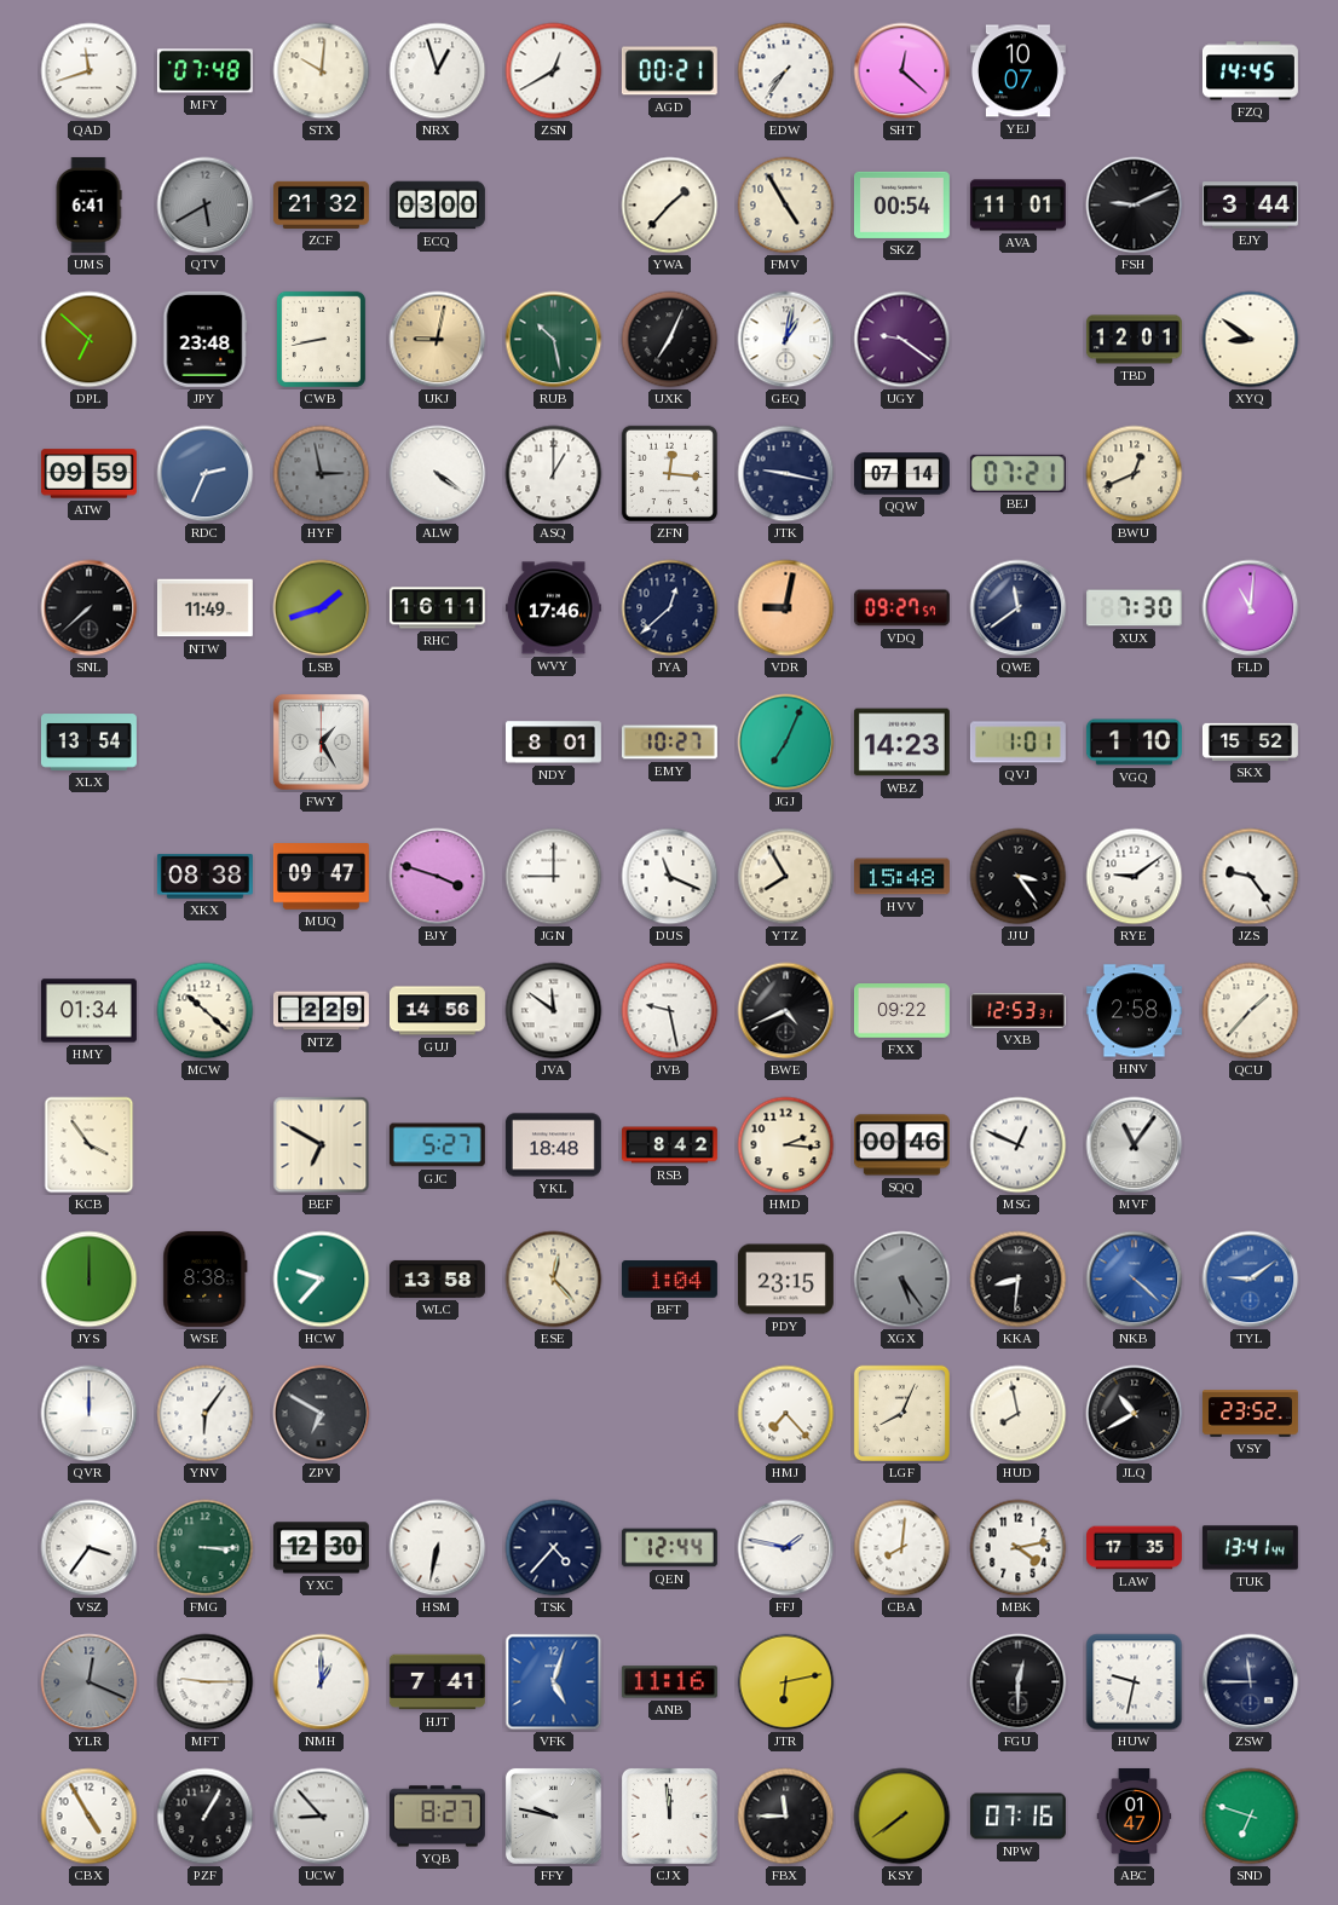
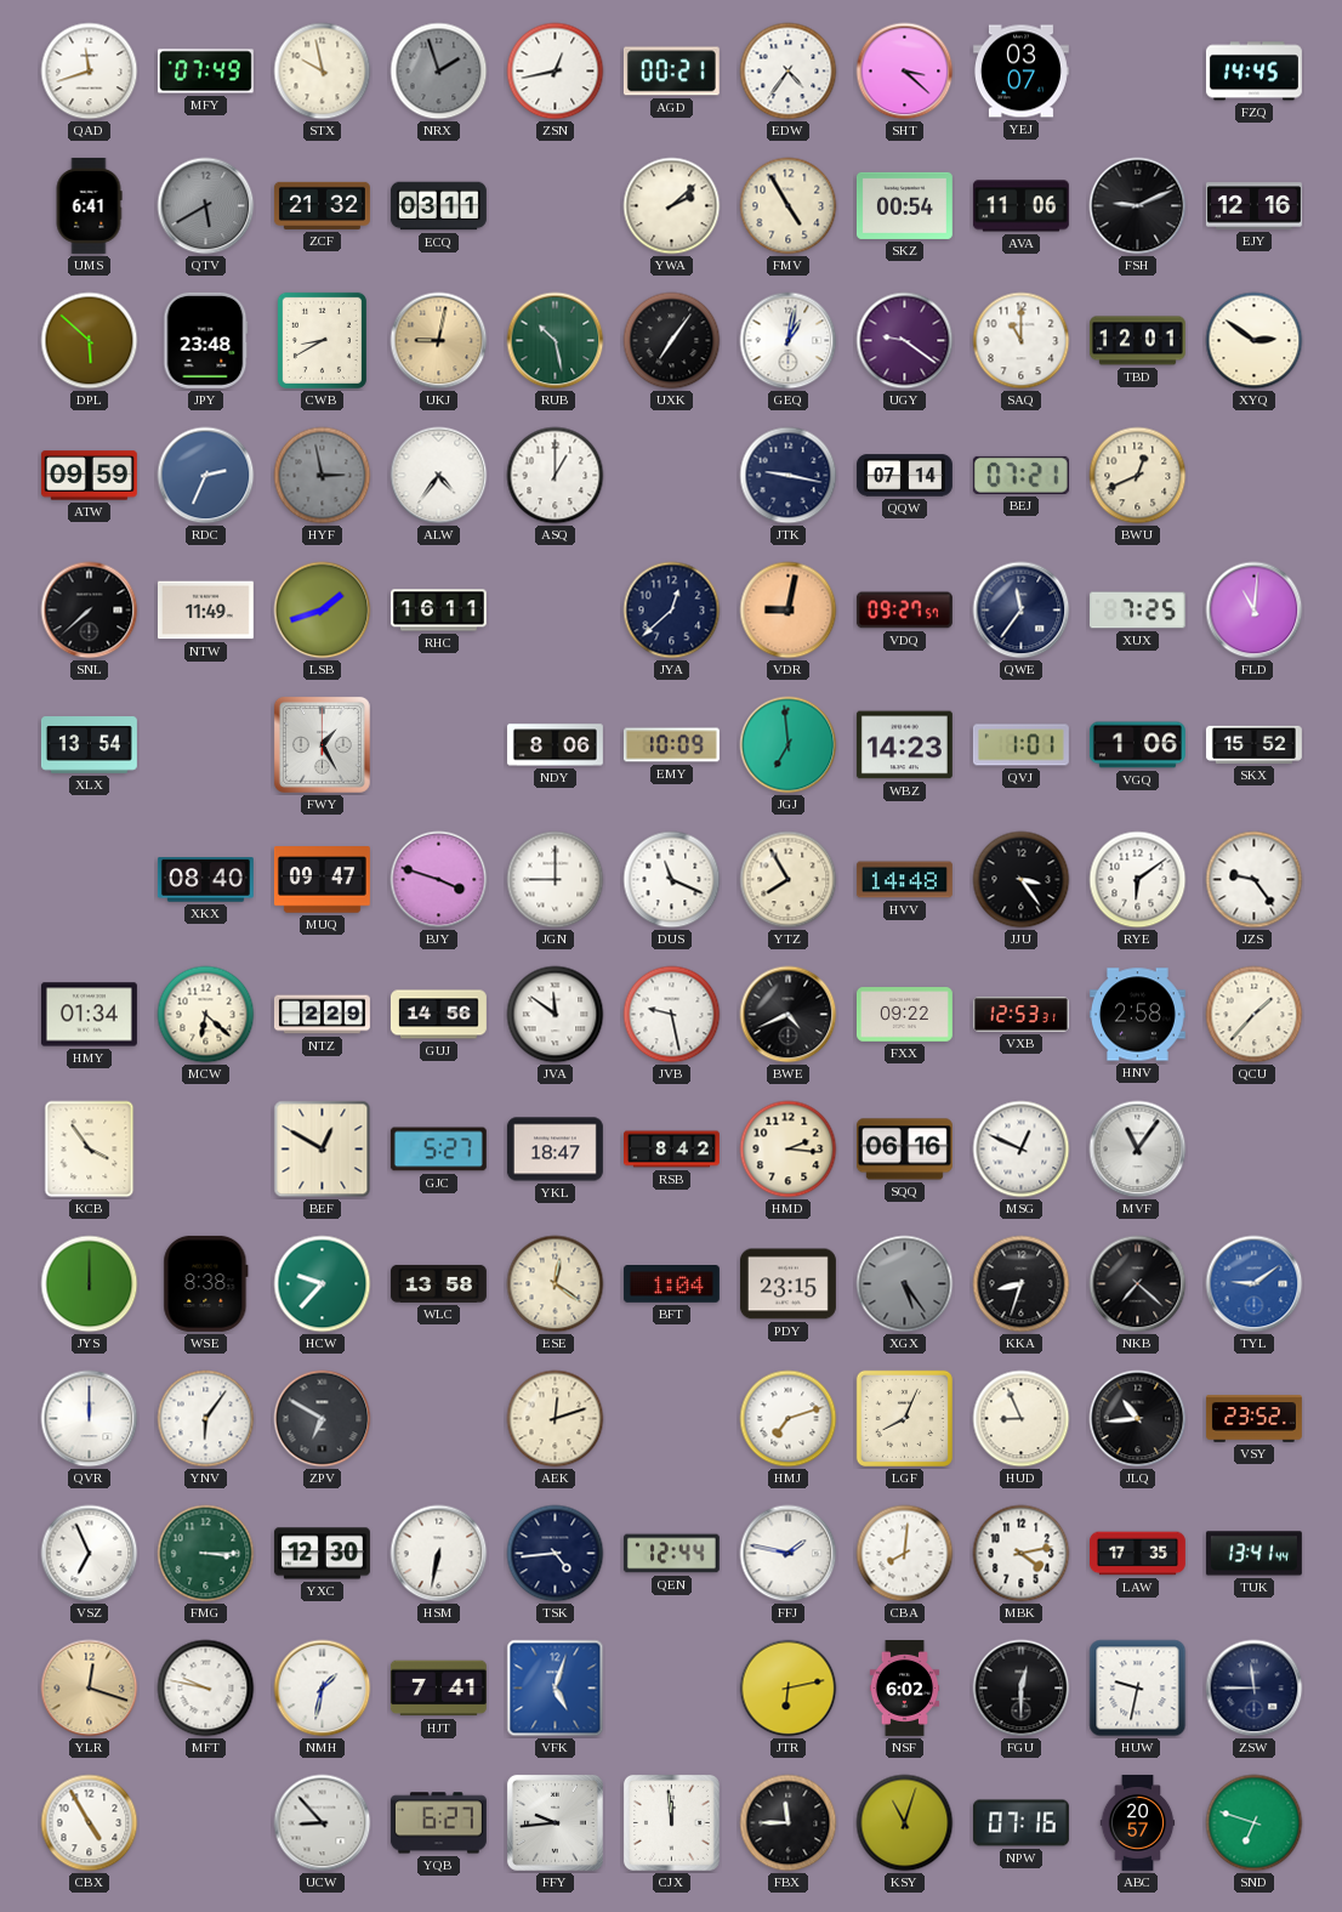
MFY: 07:48 -> 07:49 (205, 72)
STX: 10:01 -> 9:58 (323, 72)
NRX: 12:57 -> 1:57 (439, 72)
NRX dial: white -> grey (439, 72)
ZSN: 12:40 -> 12:43 (556, 72)
EDW: 7:36 -> 4:36 (789, 72)
SHT: 12:22 -> 3:22 (905, 72)
YEJ: 10:07 -> 03:07 (1020, 72)
ECQ: 03:00 -> 03:11 (439, 206)
YWA: 1:37 -> 2:08 (672, 206)
AVA: 11:01 -> 11:06 (1020, 206)
EJY: 3:44 -> 12:16 (1253, 206)
DPL: 6:52 -> 5:52 (90, 341)
CWB: 8:43 -> 8:40 (322, 340)
UXK: 7:04 -> 7:06 (672, 341)
SAQ: none -> 11:00 (1022, 341)
XYQ: 8:51 -> 2:51 (1255, 341)
ALW: 4:21 -> 4:36 (439, 476)
ZFN: 12:16 -> none (669, 473)
WVY: 17:46 -> none (553, 608)
QWE: 11:39 -> 11:36 (1022, 611)
XUX: 7:30 -> 7:25 (1137, 611)
NDY: 8:01 -> 8:06 (555, 745)
EMY: 10:27 -> 10:09 (671, 745)
JGJ: 7:04 -> 6:59 (789, 745)
VGQ: 1:10 -> 1:06 (1137, 745)
XKX: 08:38 -> 08:40 (205, 880)
HVV: 15:48 -> 14:48 (904, 880)
RYE: 9:09 -> 6:09 (1138, 880)
MCW: 10:22 -> 6:22 (206, 1015)
BEF: 6:50 -> 12:50 (323, 1150)
YKL: 18:48 -> 18:47 (555, 1150)
SQQ: 00:46 -> 06:16 (904, 1150)
ESE: 12:23 -> 12:21 (556, 1284)
KKA: 8:31 -> 8:33 (1022, 1284)
NKB: 4:22 -> 7:22 (1138, 1284)
NKB dial: blue -> black (1138, 1284)
AEK: none -> 12:12 (556, 1419)
HMJ: 7:23 -> 7:12 (789, 1419)
HUD: 7:58 -> 8:56 (1022, 1419)
JLQ: 10:40 -> 10:44 (1138, 1419)
VSZ: 3:36 -> 6:56 (90, 1554)
TSK: 4:37 -> 4:44 (556, 1554)
YLR: 12:19 -> 12:18 (90, 1689)
YLR dial: grey -> champagne (90, 1689)
MFT: 9:15 -> 9:47 (206, 1689)
NMH: 1:00 -> 1:32 (323, 1689)
ANB: 11:16 -> none (669, 1682)
NSF: none -> 6:02 (905, 1689)
PZF: 1:05 -> none (206, 1817)
YQB: 8:27 -> 6:27 (438, 1823)
FFY: 9:47 -> 9:44 (555, 1822)
KSY: 7:39 -> 11:03 (905, 1823)
ABC: 01:47 -> 20:57 (1138, 1822)
